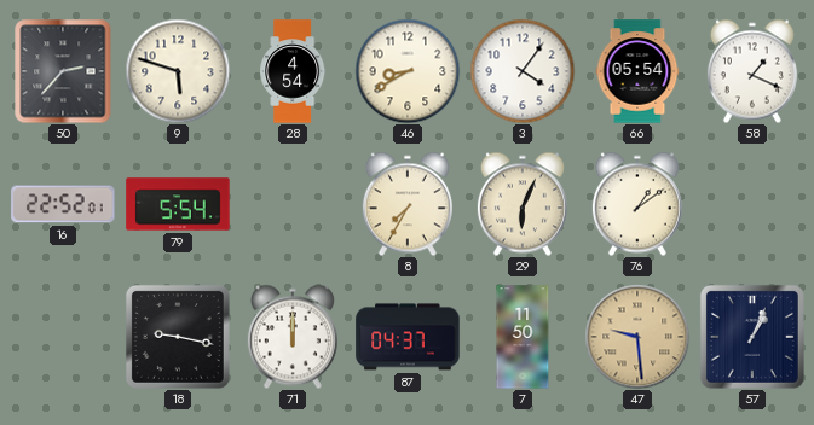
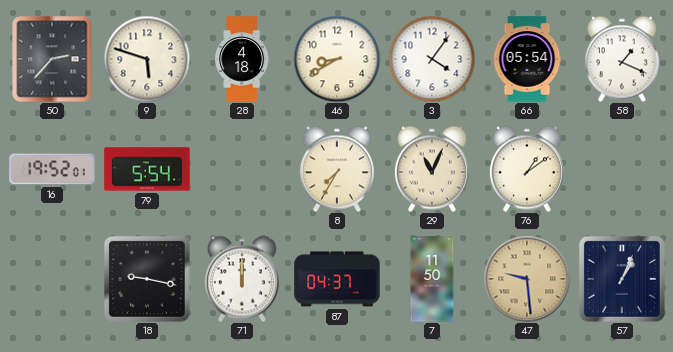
28: 4:54 -> 4:18 (242, 59)
16: 22:52 -> 19:52 (52, 169)
29: 6:04 -> 11:04 (432, 169)
